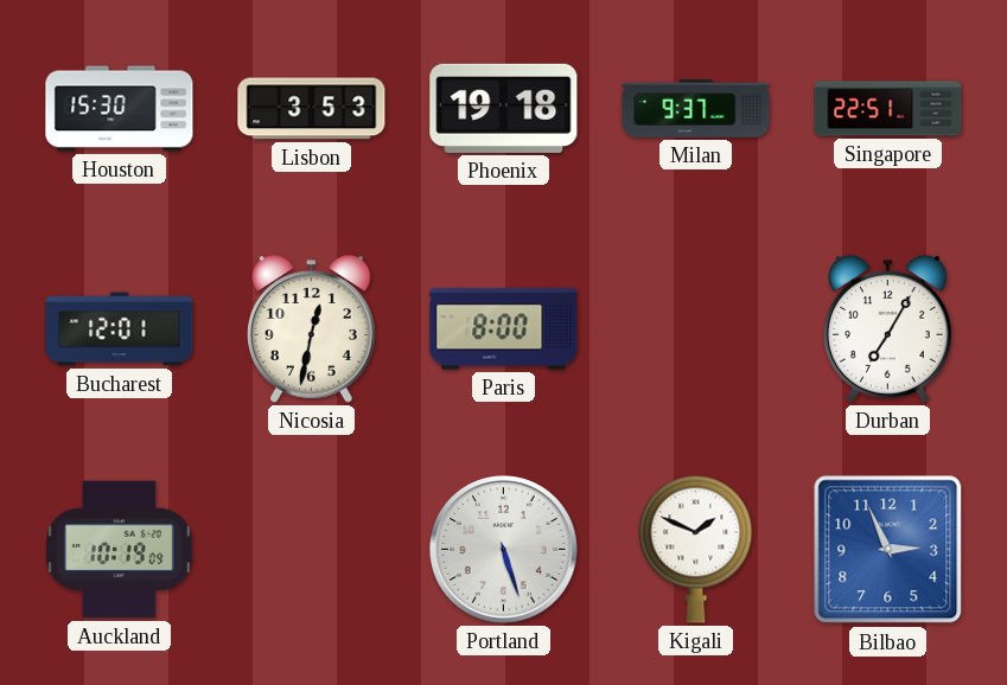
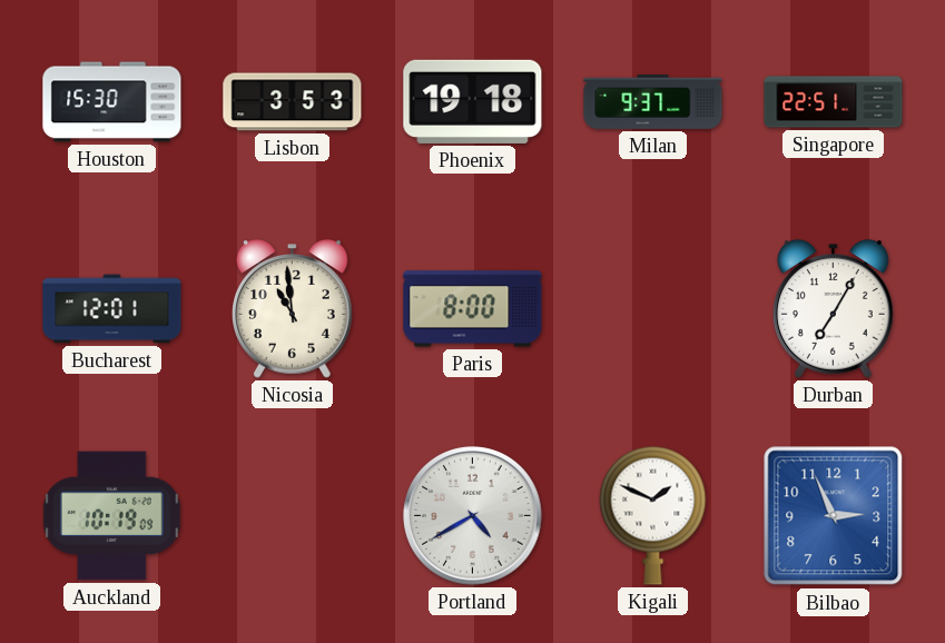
Nicosia: 12:32 -> 10:59 (293, 309)
Portland: 5:27 -> 4:40 (473, 516)
